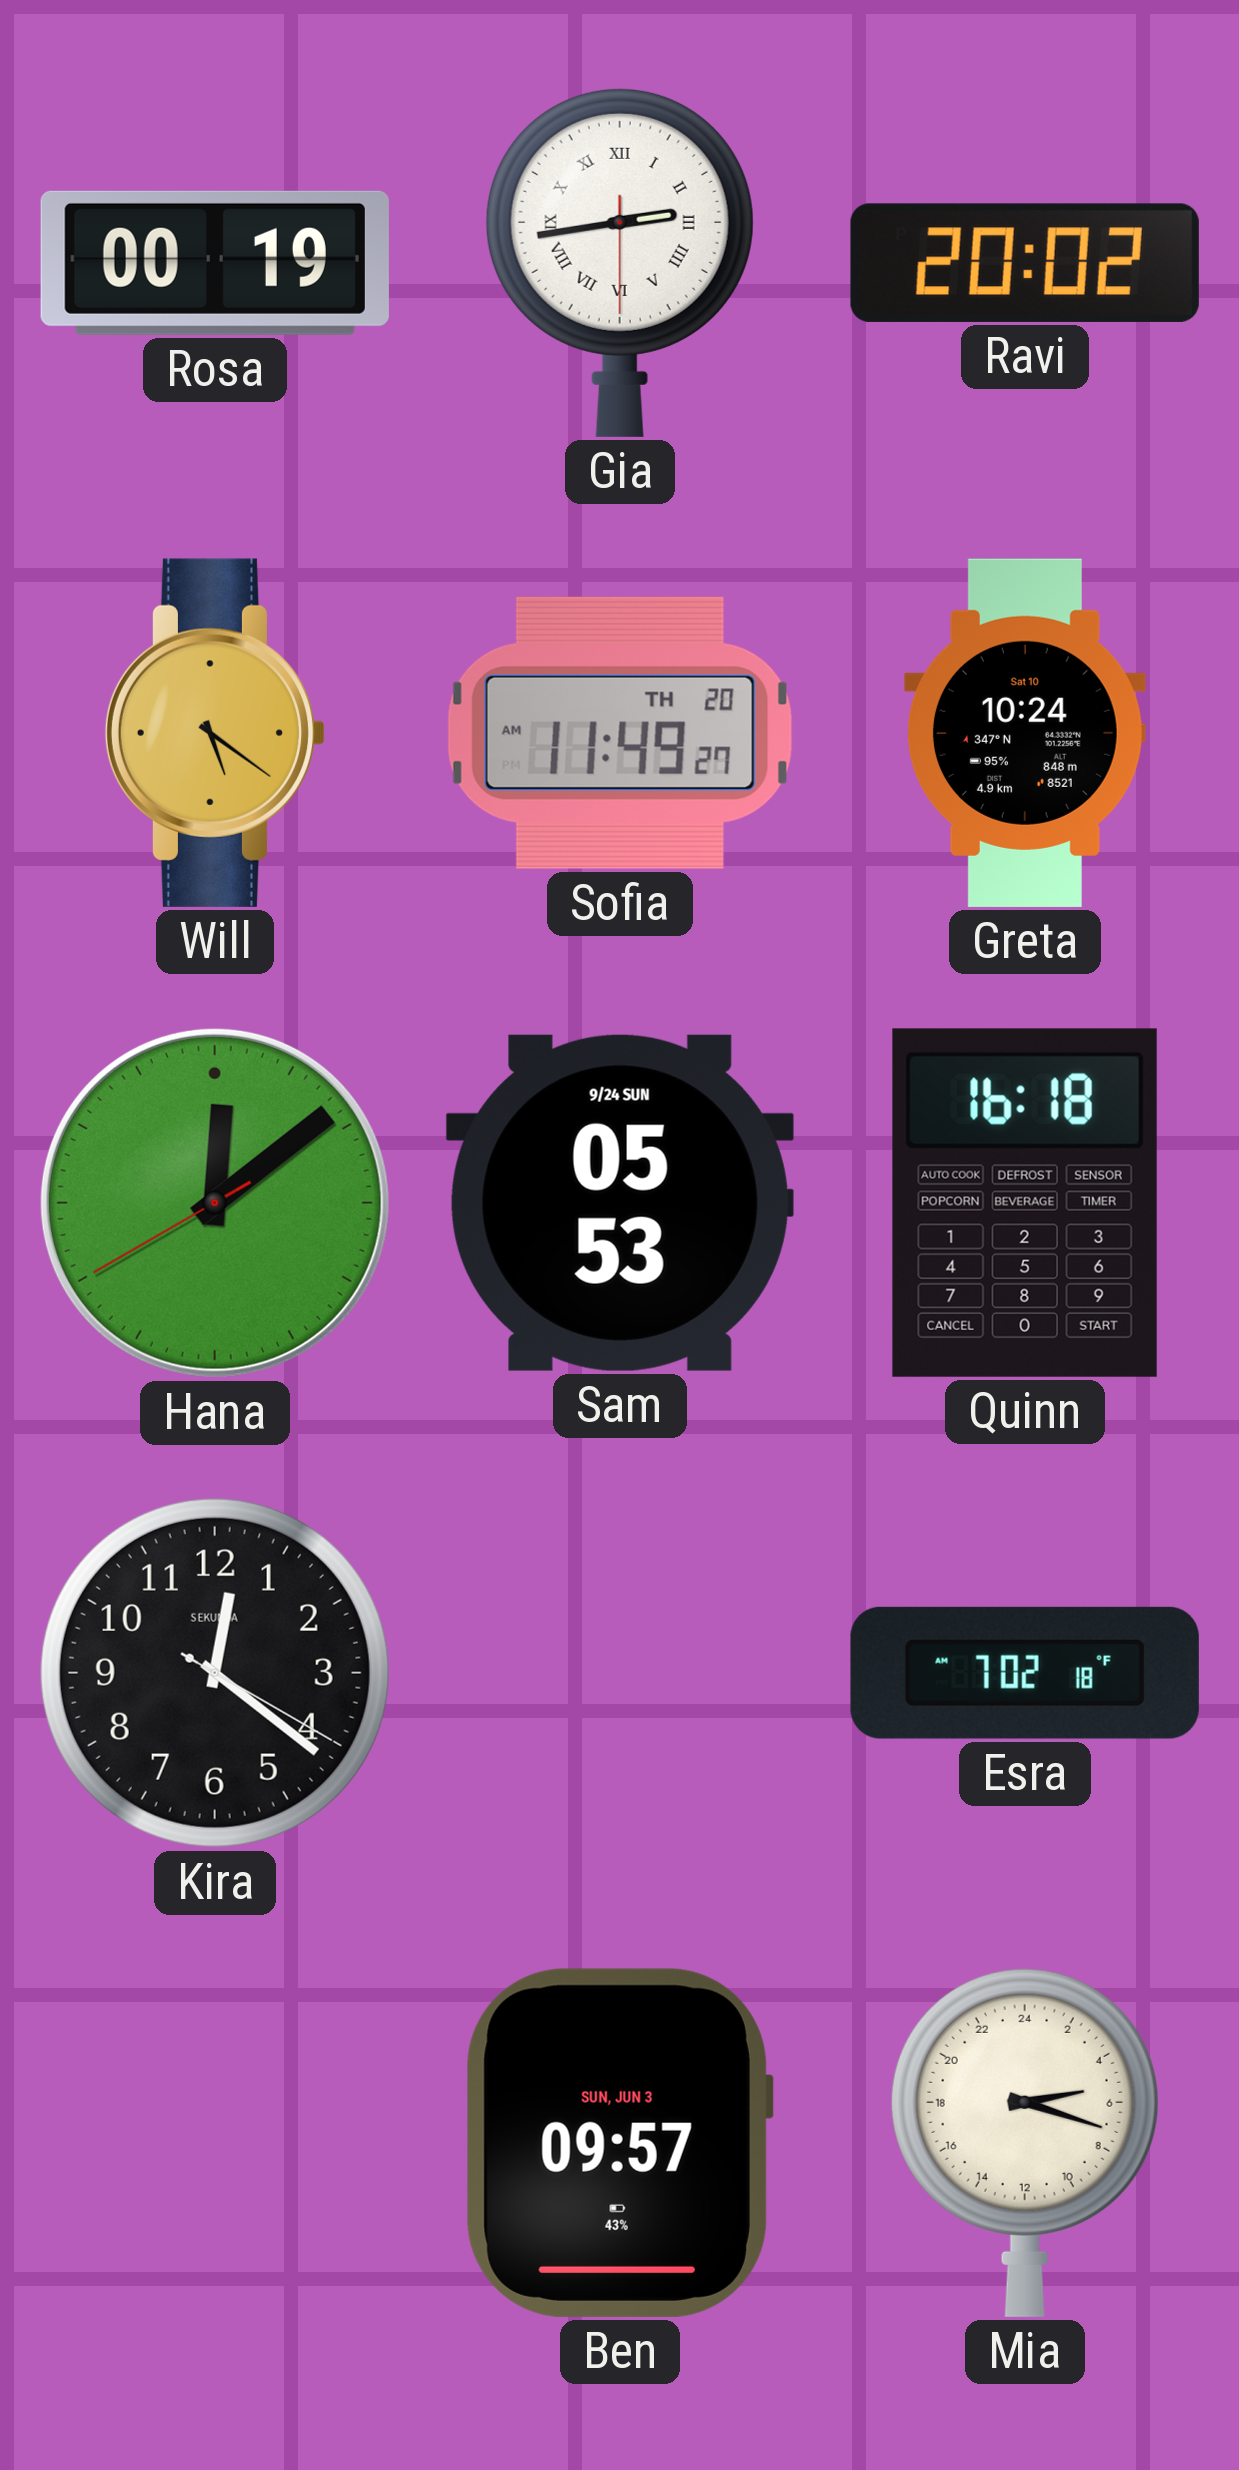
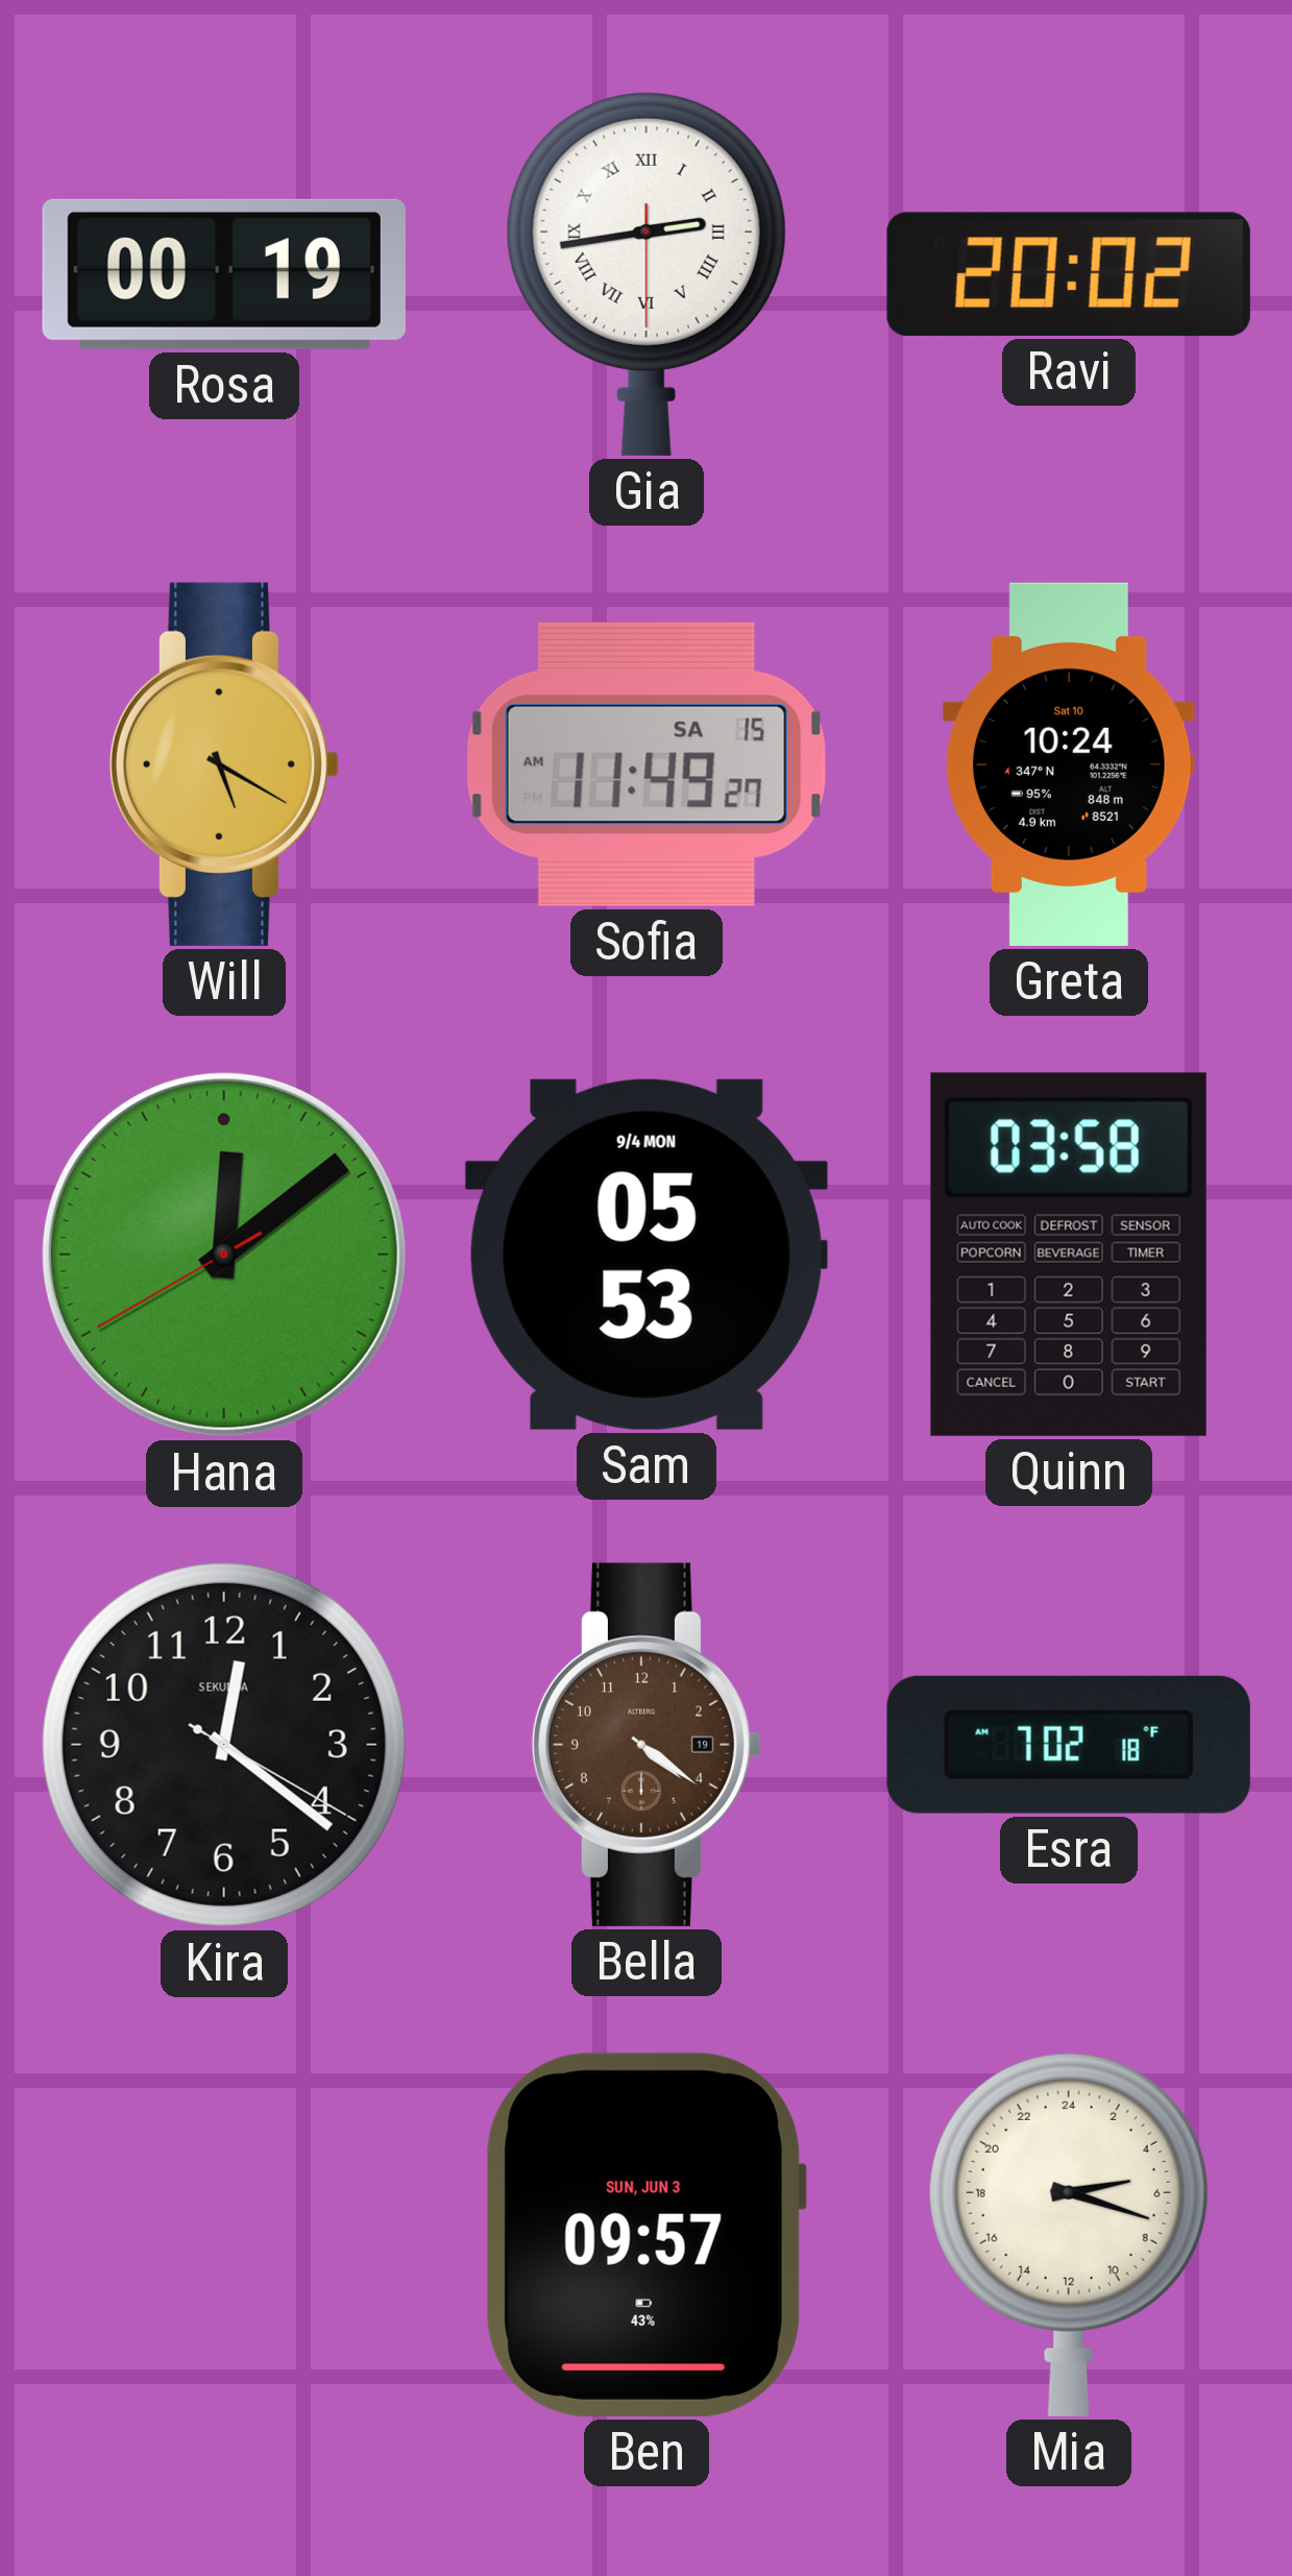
Will: 5:21 -> 5:20 (223, 764)
Sofia date: TH 20 -> SA 15 (647, 764)
Sam date: 9/24 SUN -> 9/4 MON (647, 1255)
Quinn: 16:18 -> 03:58 (1069, 1255)
Bella: none -> 4:21 (645, 1745)
